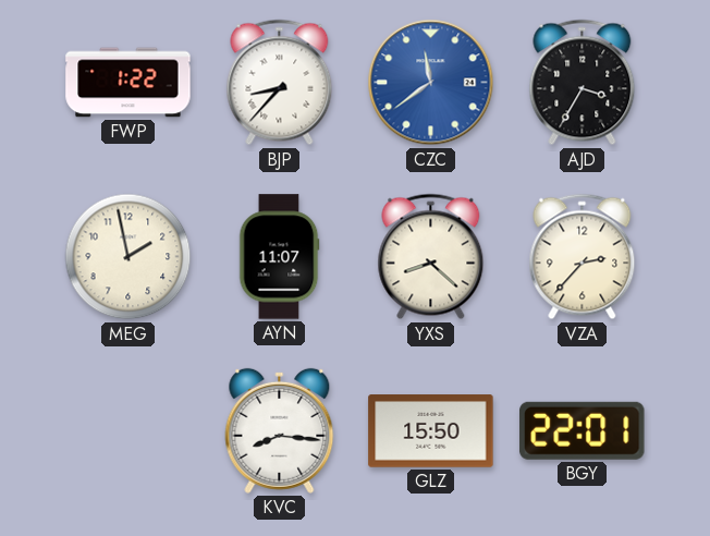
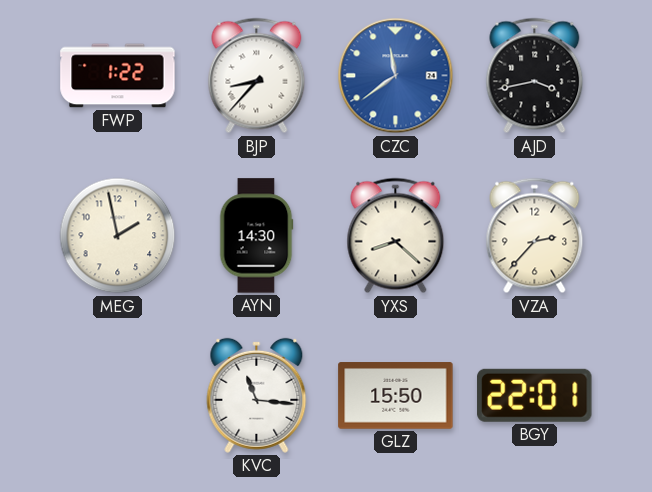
AJD: 3:35 -> 3:43 (535, 76)
AYN: 11:07 -> 14:30 (257, 236)
KVC: 8:16 -> 11:16 (257, 395)
